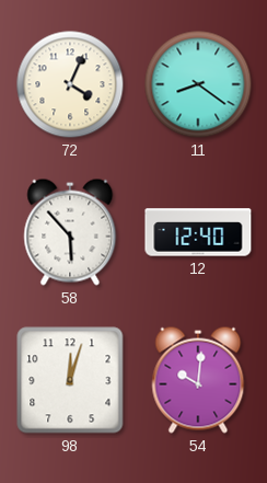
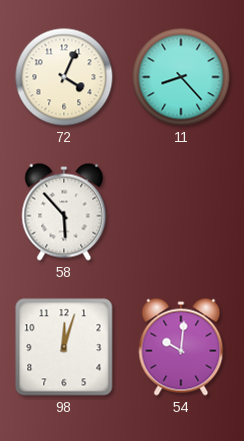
11: 8:21 -> 8:23 (181, 77)
12: 12:40 -> none (198, 232)
